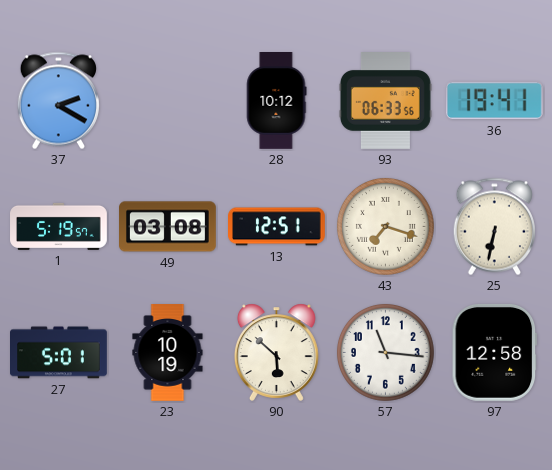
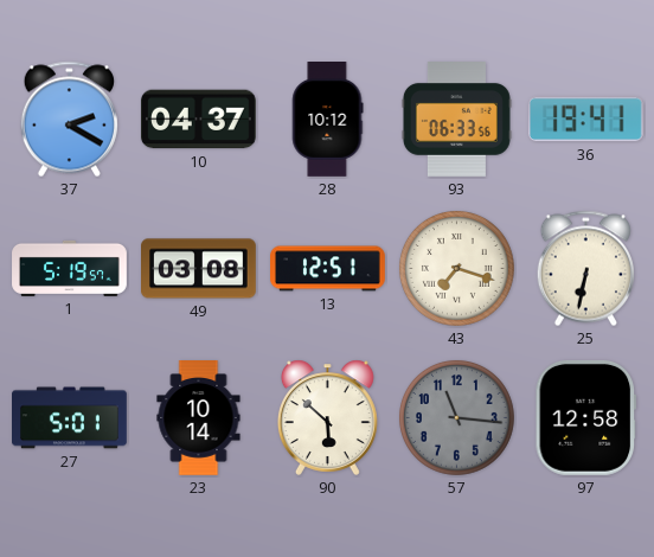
10: none -> 04:37 (199, 120)
23: 10:19 -> 10:14 (199, 418)
57 dial: white -> grey (456, 417)
